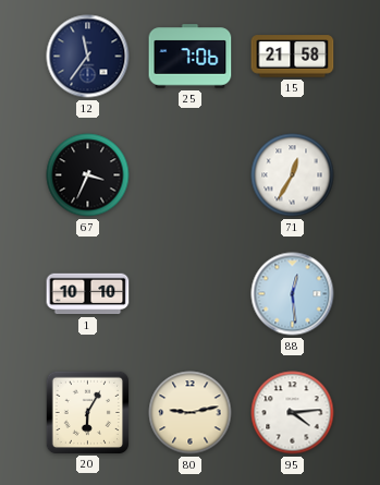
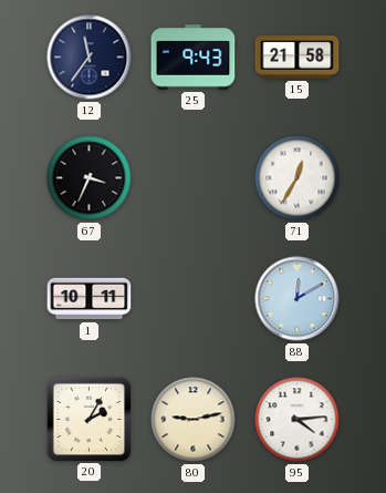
25: 7:06 -> 9:43 (194, 58)
1: 10:10 -> 10:11 (90, 299)
88: 12:29 -> 12:10 (298, 299)
20: 6:05 -> 2:05 (88, 419)
